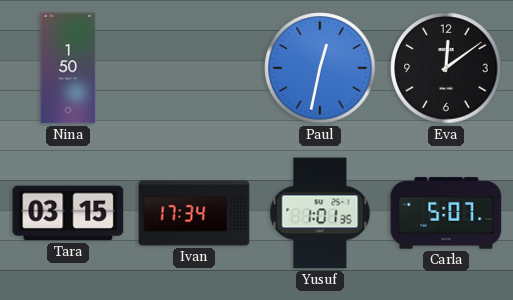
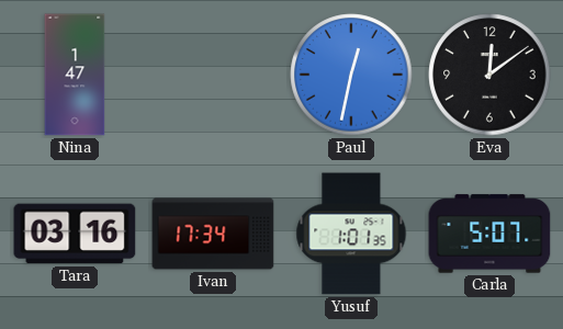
Nina: 1:50 -> 1:47 (75, 75)
Tara: 03:15 -> 03:16 (75, 234)
